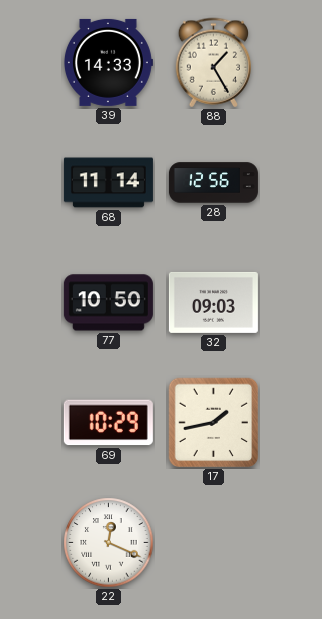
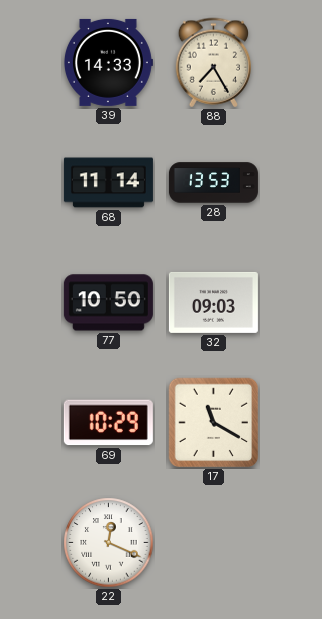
88: 1:25 -> 7:25 (213, 63)
28: 12:56 -> 13:53 (213, 183)
17: 1:43 -> 11:20 (214, 423)
